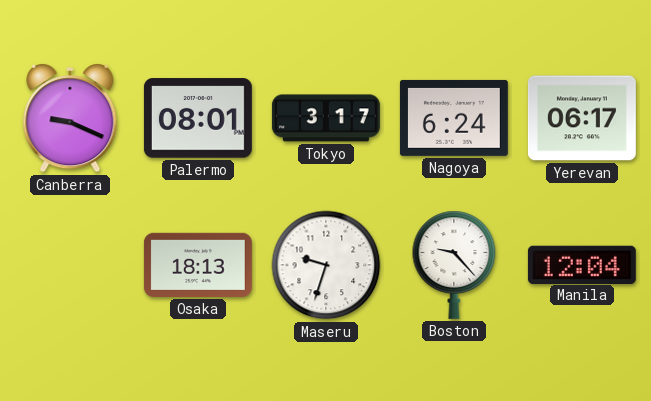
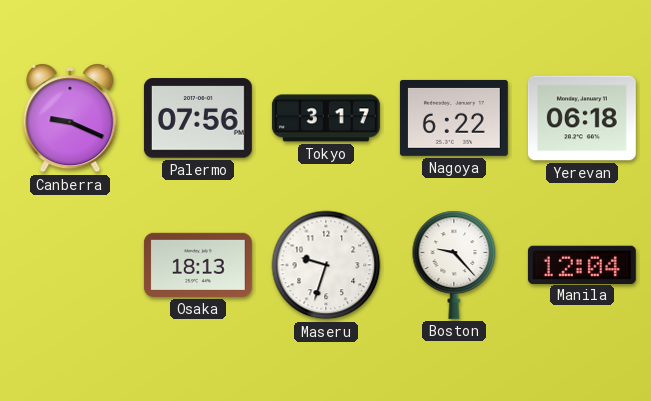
Palermo: 08:01 -> 07:56 (198, 118)
Nagoya: 6:24 -> 6:22 (454, 118)
Yerevan: 06:17 -> 06:18 (582, 118)
